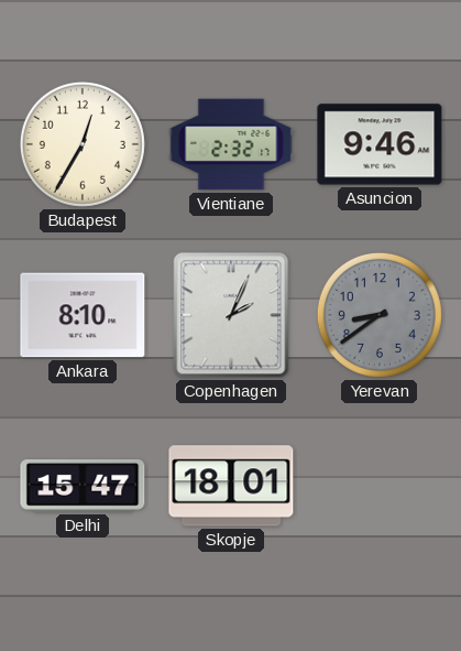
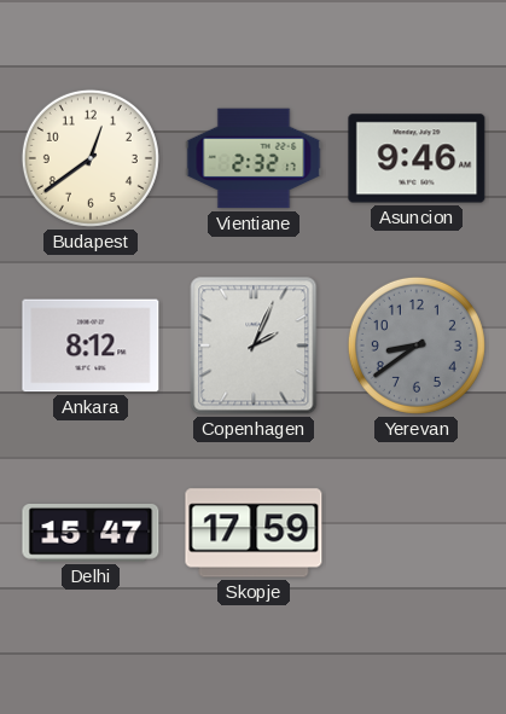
Budapest: 12:35 -> 12:39 (91, 158)
Ankara: 8:10 -> 8:12 (91, 346)
Skopje: 18:01 -> 17:59 (254, 533)
